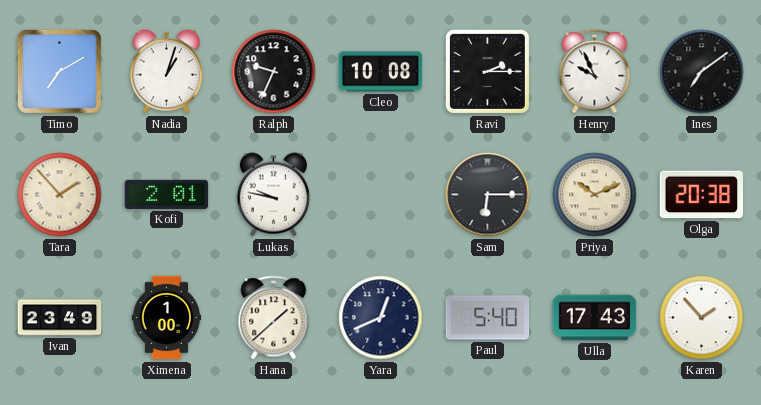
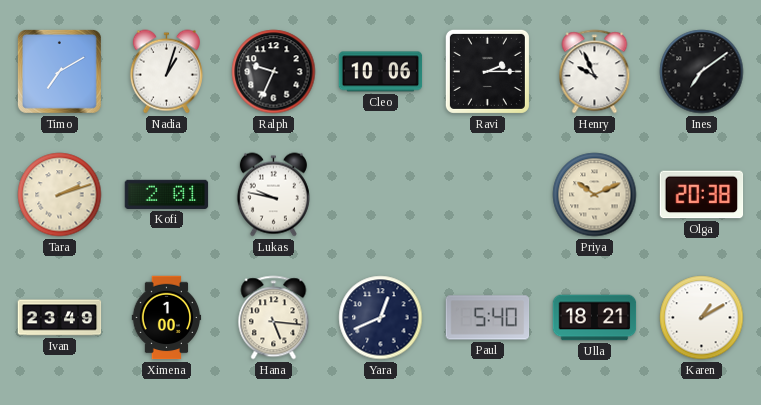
Cleo: 10:08 -> 10:06 (381, 72)
Tara: 1:53 -> 2:12 (60, 195)
Sam: 6:15 -> none (488, 195)
Hana: 1:38 -> 5:16 (274, 318)
Ulla: 17:43 -> 18:21 (595, 318)
Karen: 1:53 -> 1:10 (702, 318)
